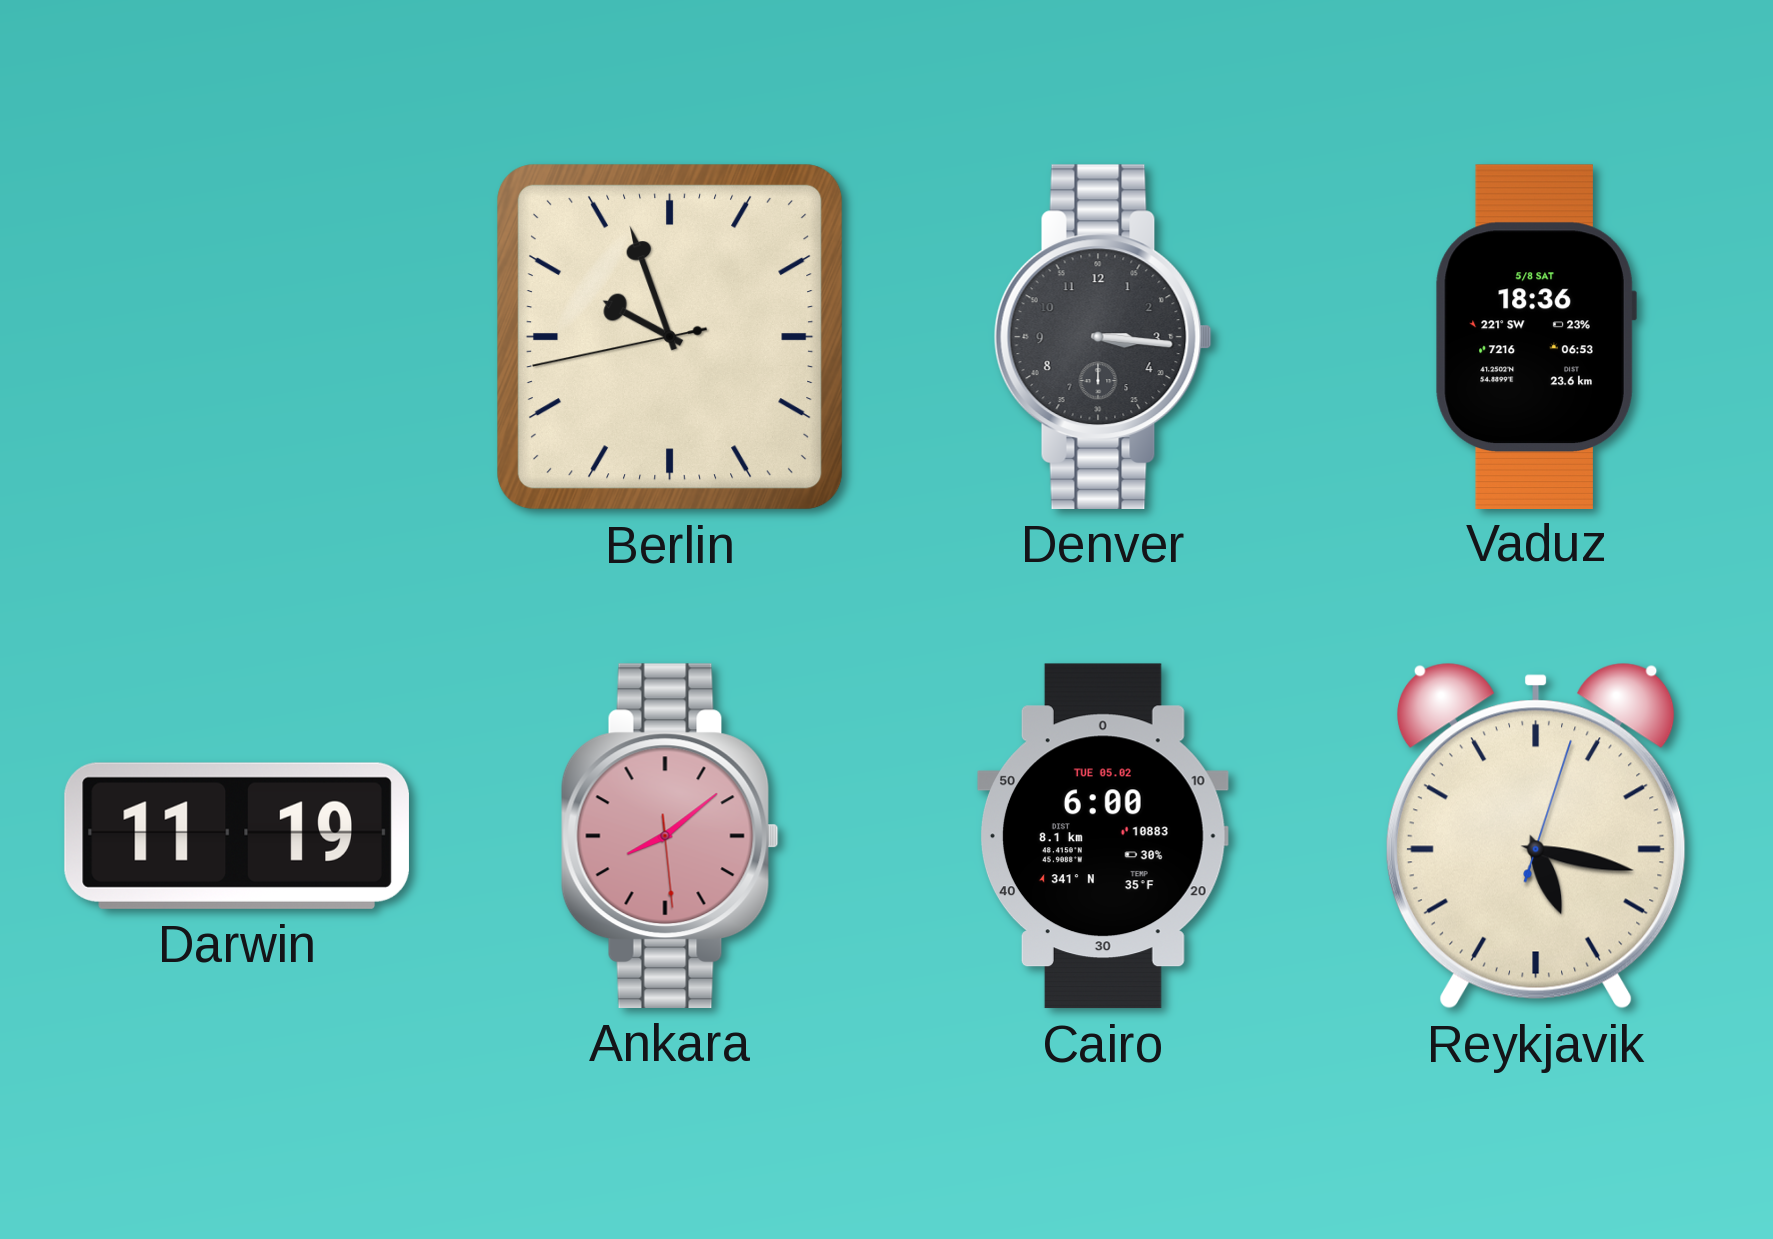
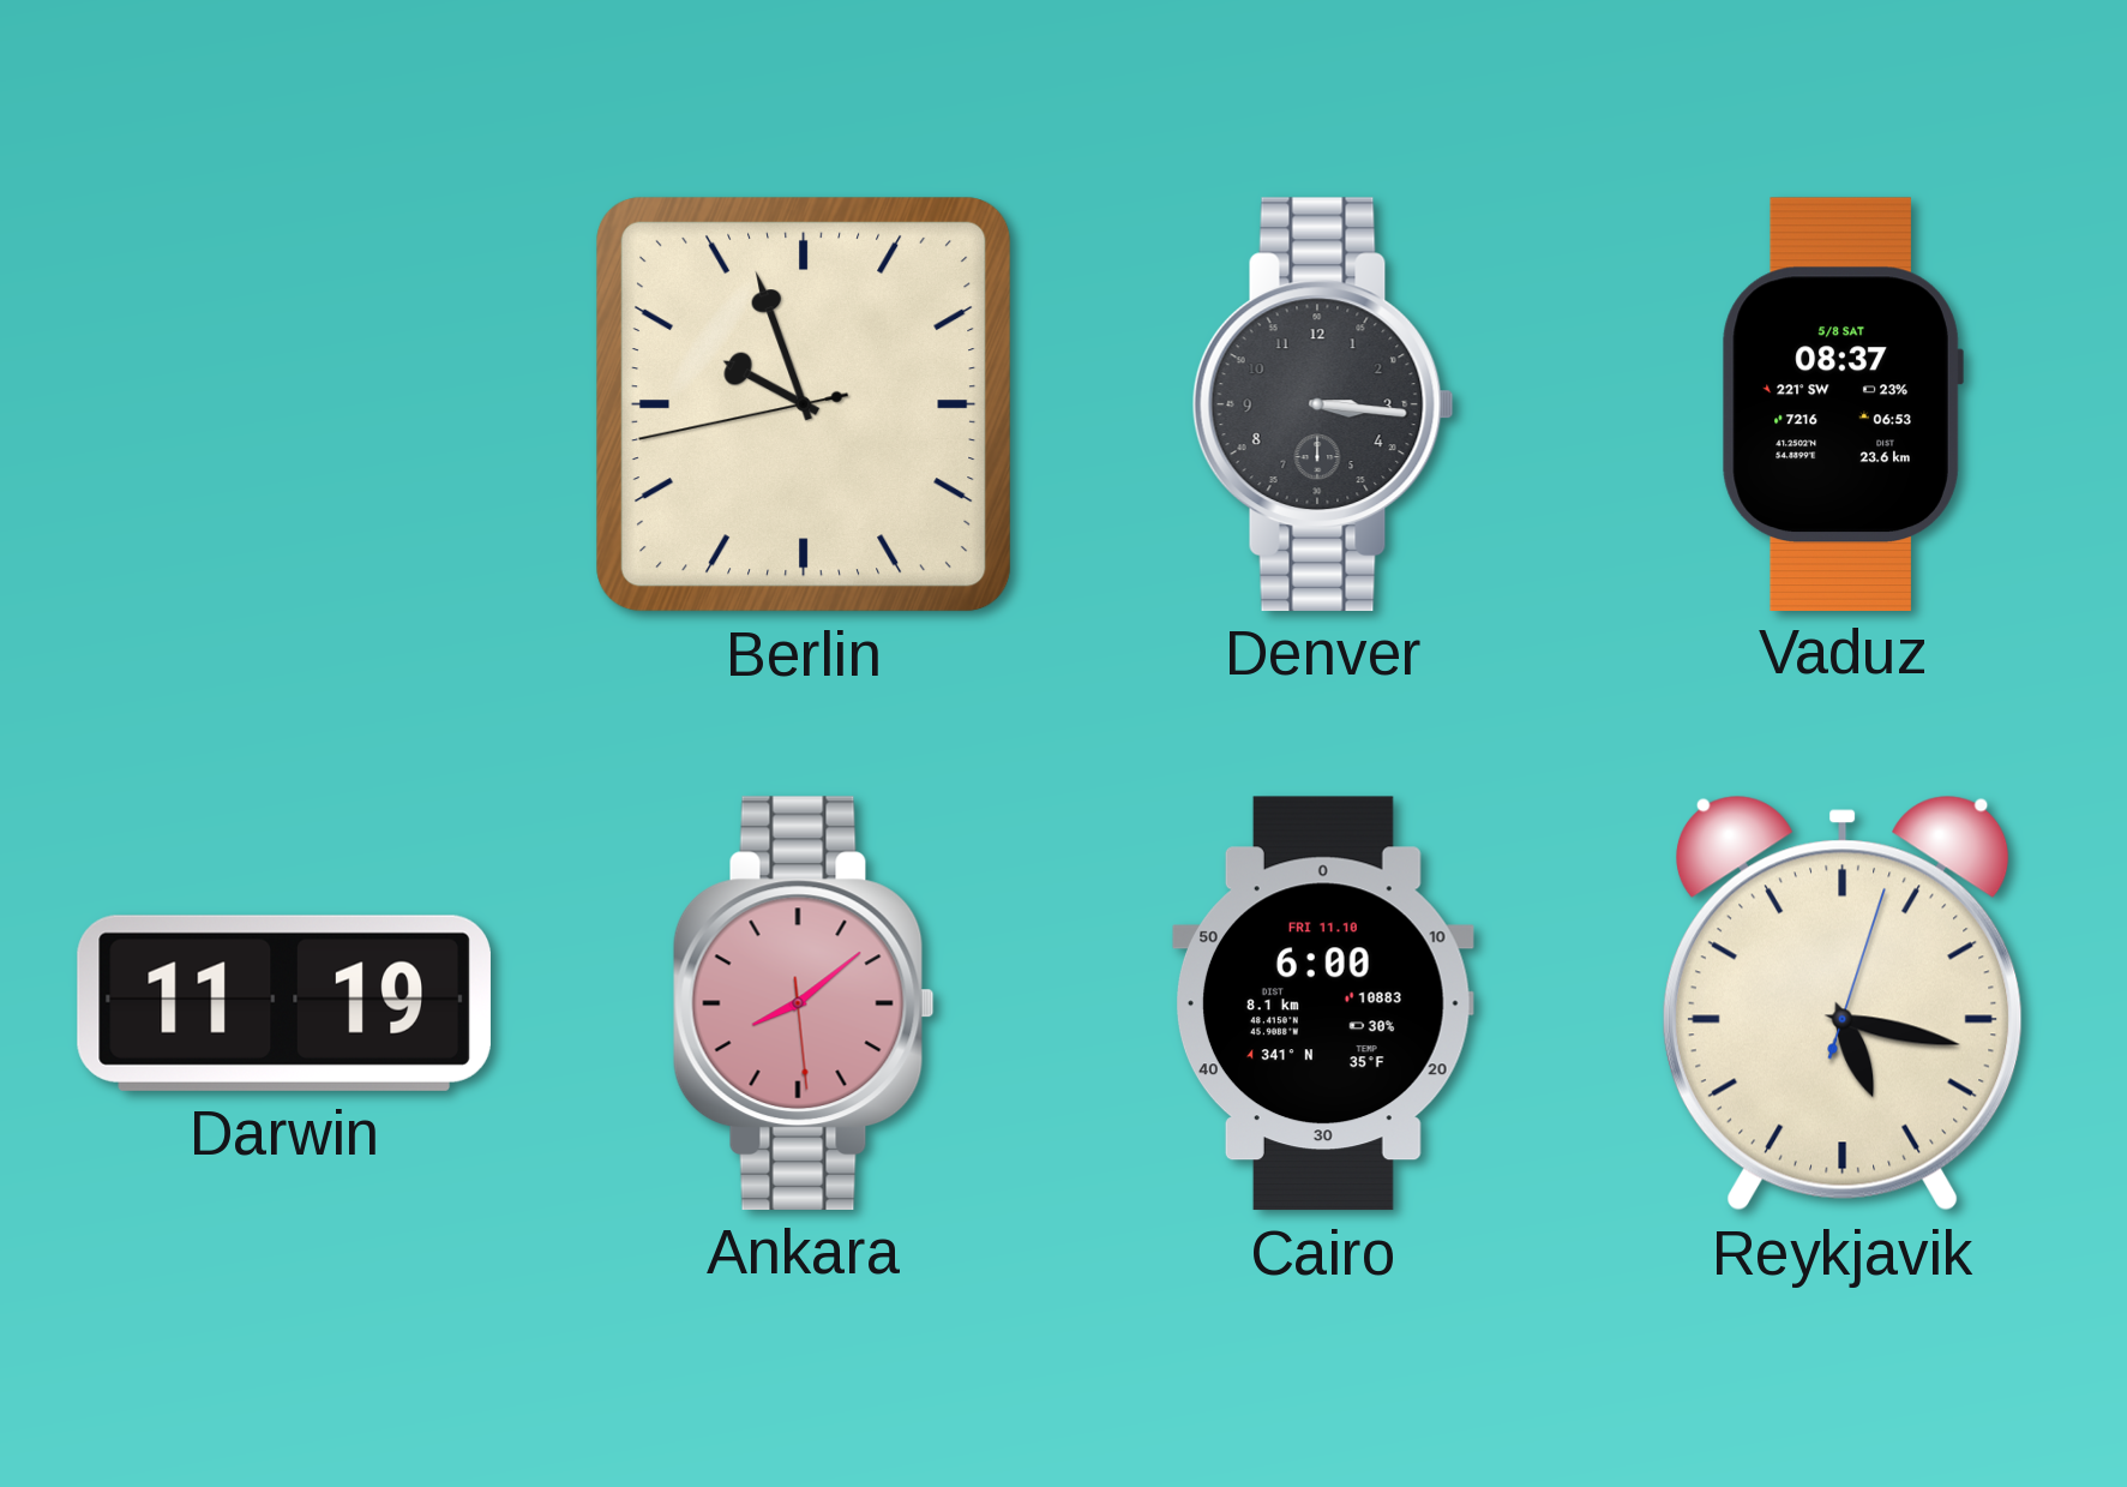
Vaduz: 18:36 -> 08:37 (1843, 403)
Cairo date: TUE 05.02 -> FRI 11.10 (1323, 1003)
